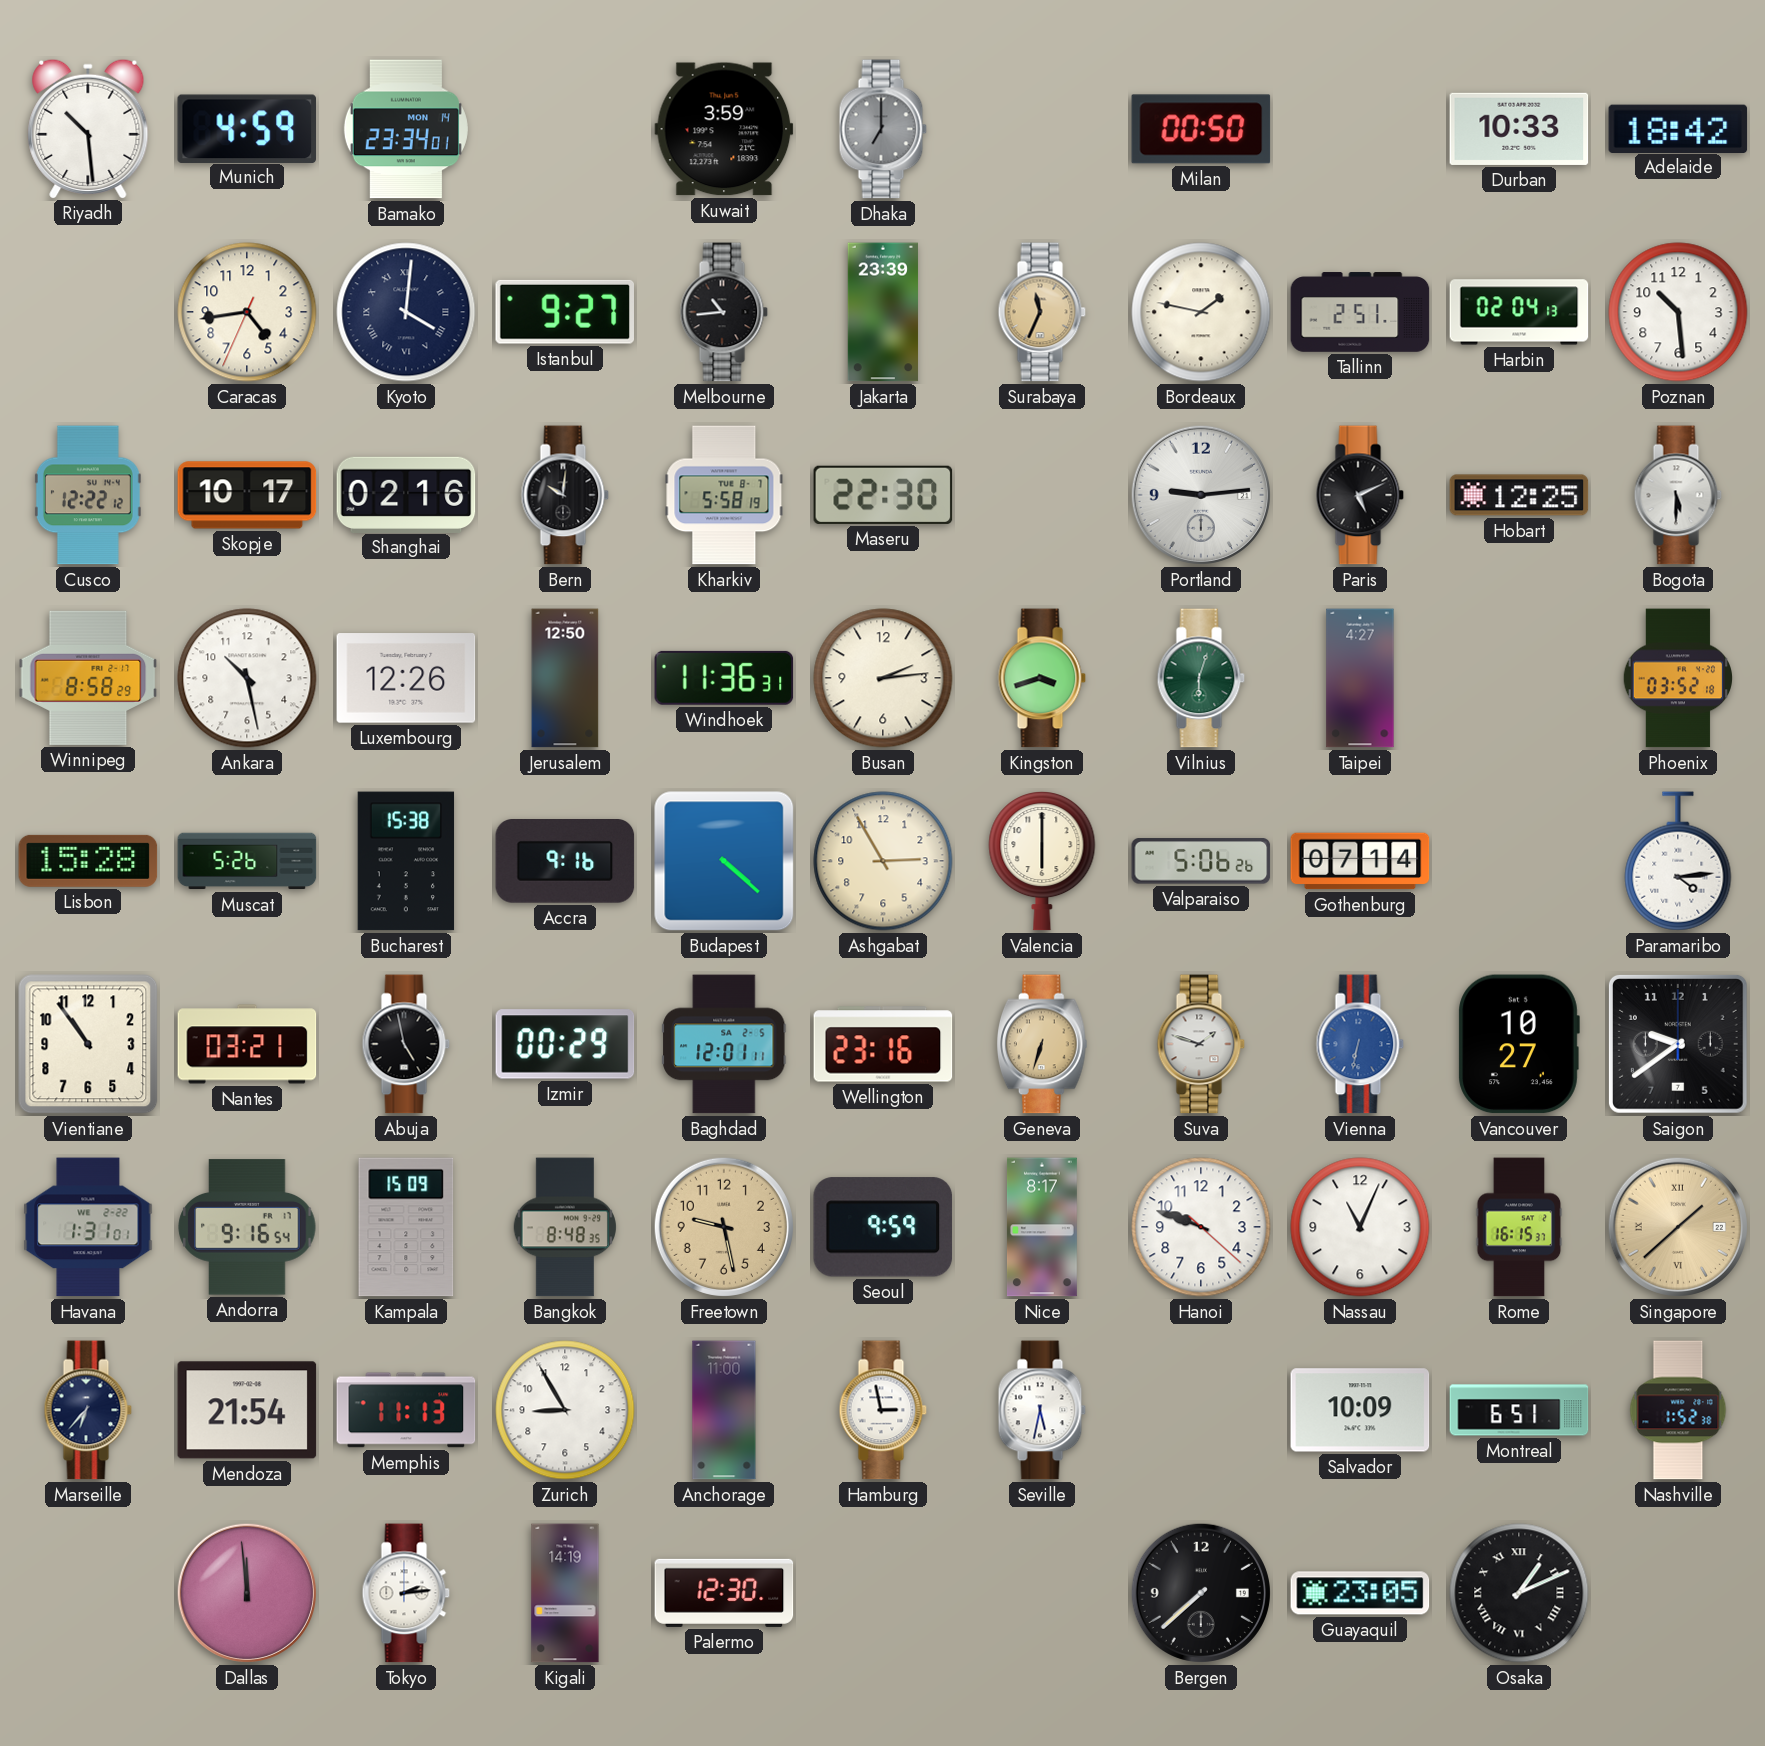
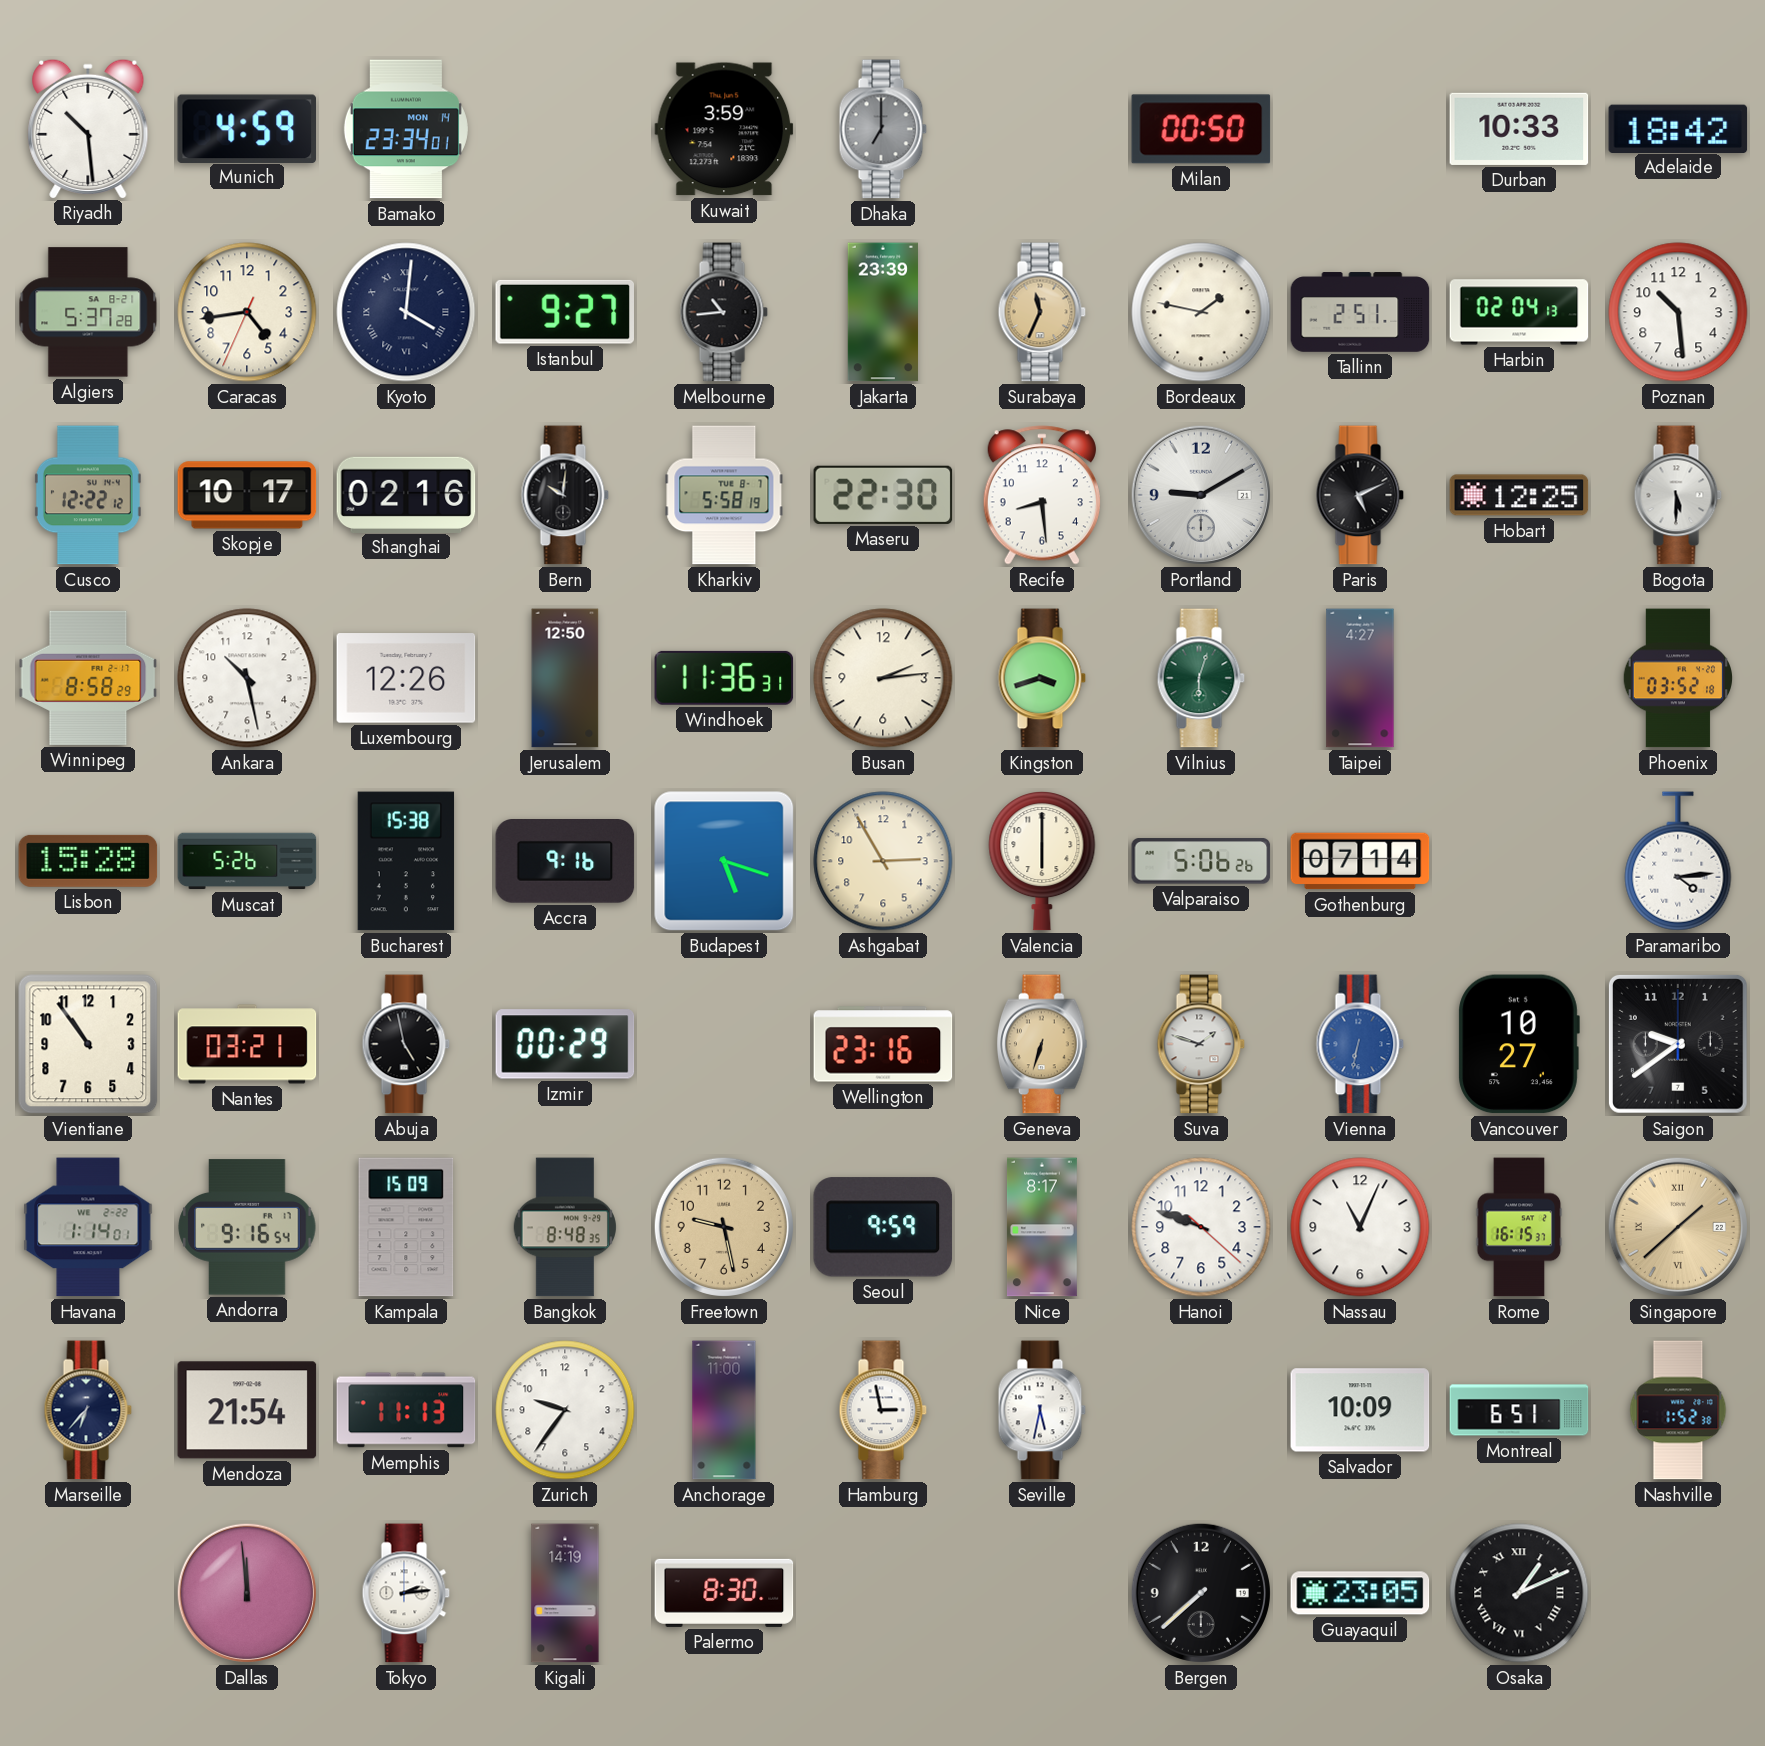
Algiers: none -> 5:37 (88, 312)
Recife: none -> 8:29 (1042, 495)
Portland: 9:14 -> 9:10 (1201, 495)
Budapest: 4:22 -> 5:18 (724, 861)
Baghdad: 12:01 -> none (724, 1044)
Havana: 1:31 -> 1:14 (88, 1227)
Zurich: 8:55 -> 9:36 (565, 1410)
Palermo: 12:30 -> 8:30 (724, 1593)
